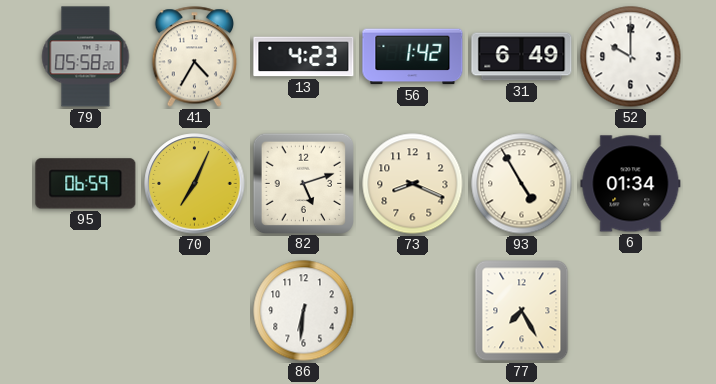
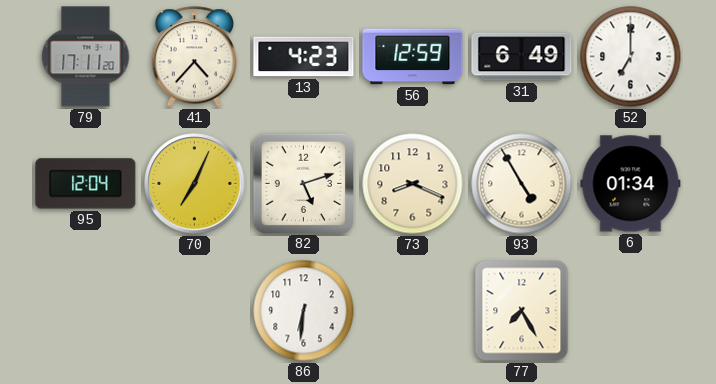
79: 05:58 -> 17:11 (86, 57)
41: 4:35 -> 4:37 (195, 57)
56: 1:42 -> 12:59 (413, 57)
52: 10:00 -> 7:00 (631, 57)
95: 06:59 -> 12:04 (86, 184)
